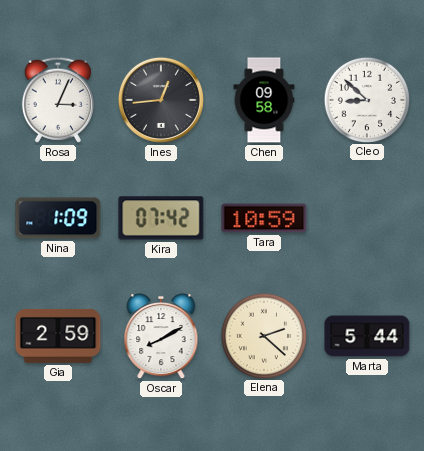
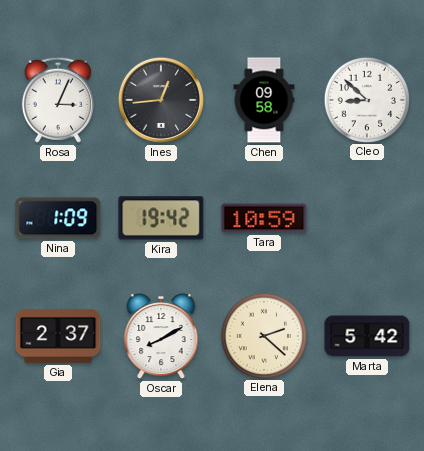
Kira: 07:42 -> 19:42 (161, 218)
Gia: 2:59 -> 2:37 (58, 336)
Marta: 5:44 -> 5:42 (367, 336)
